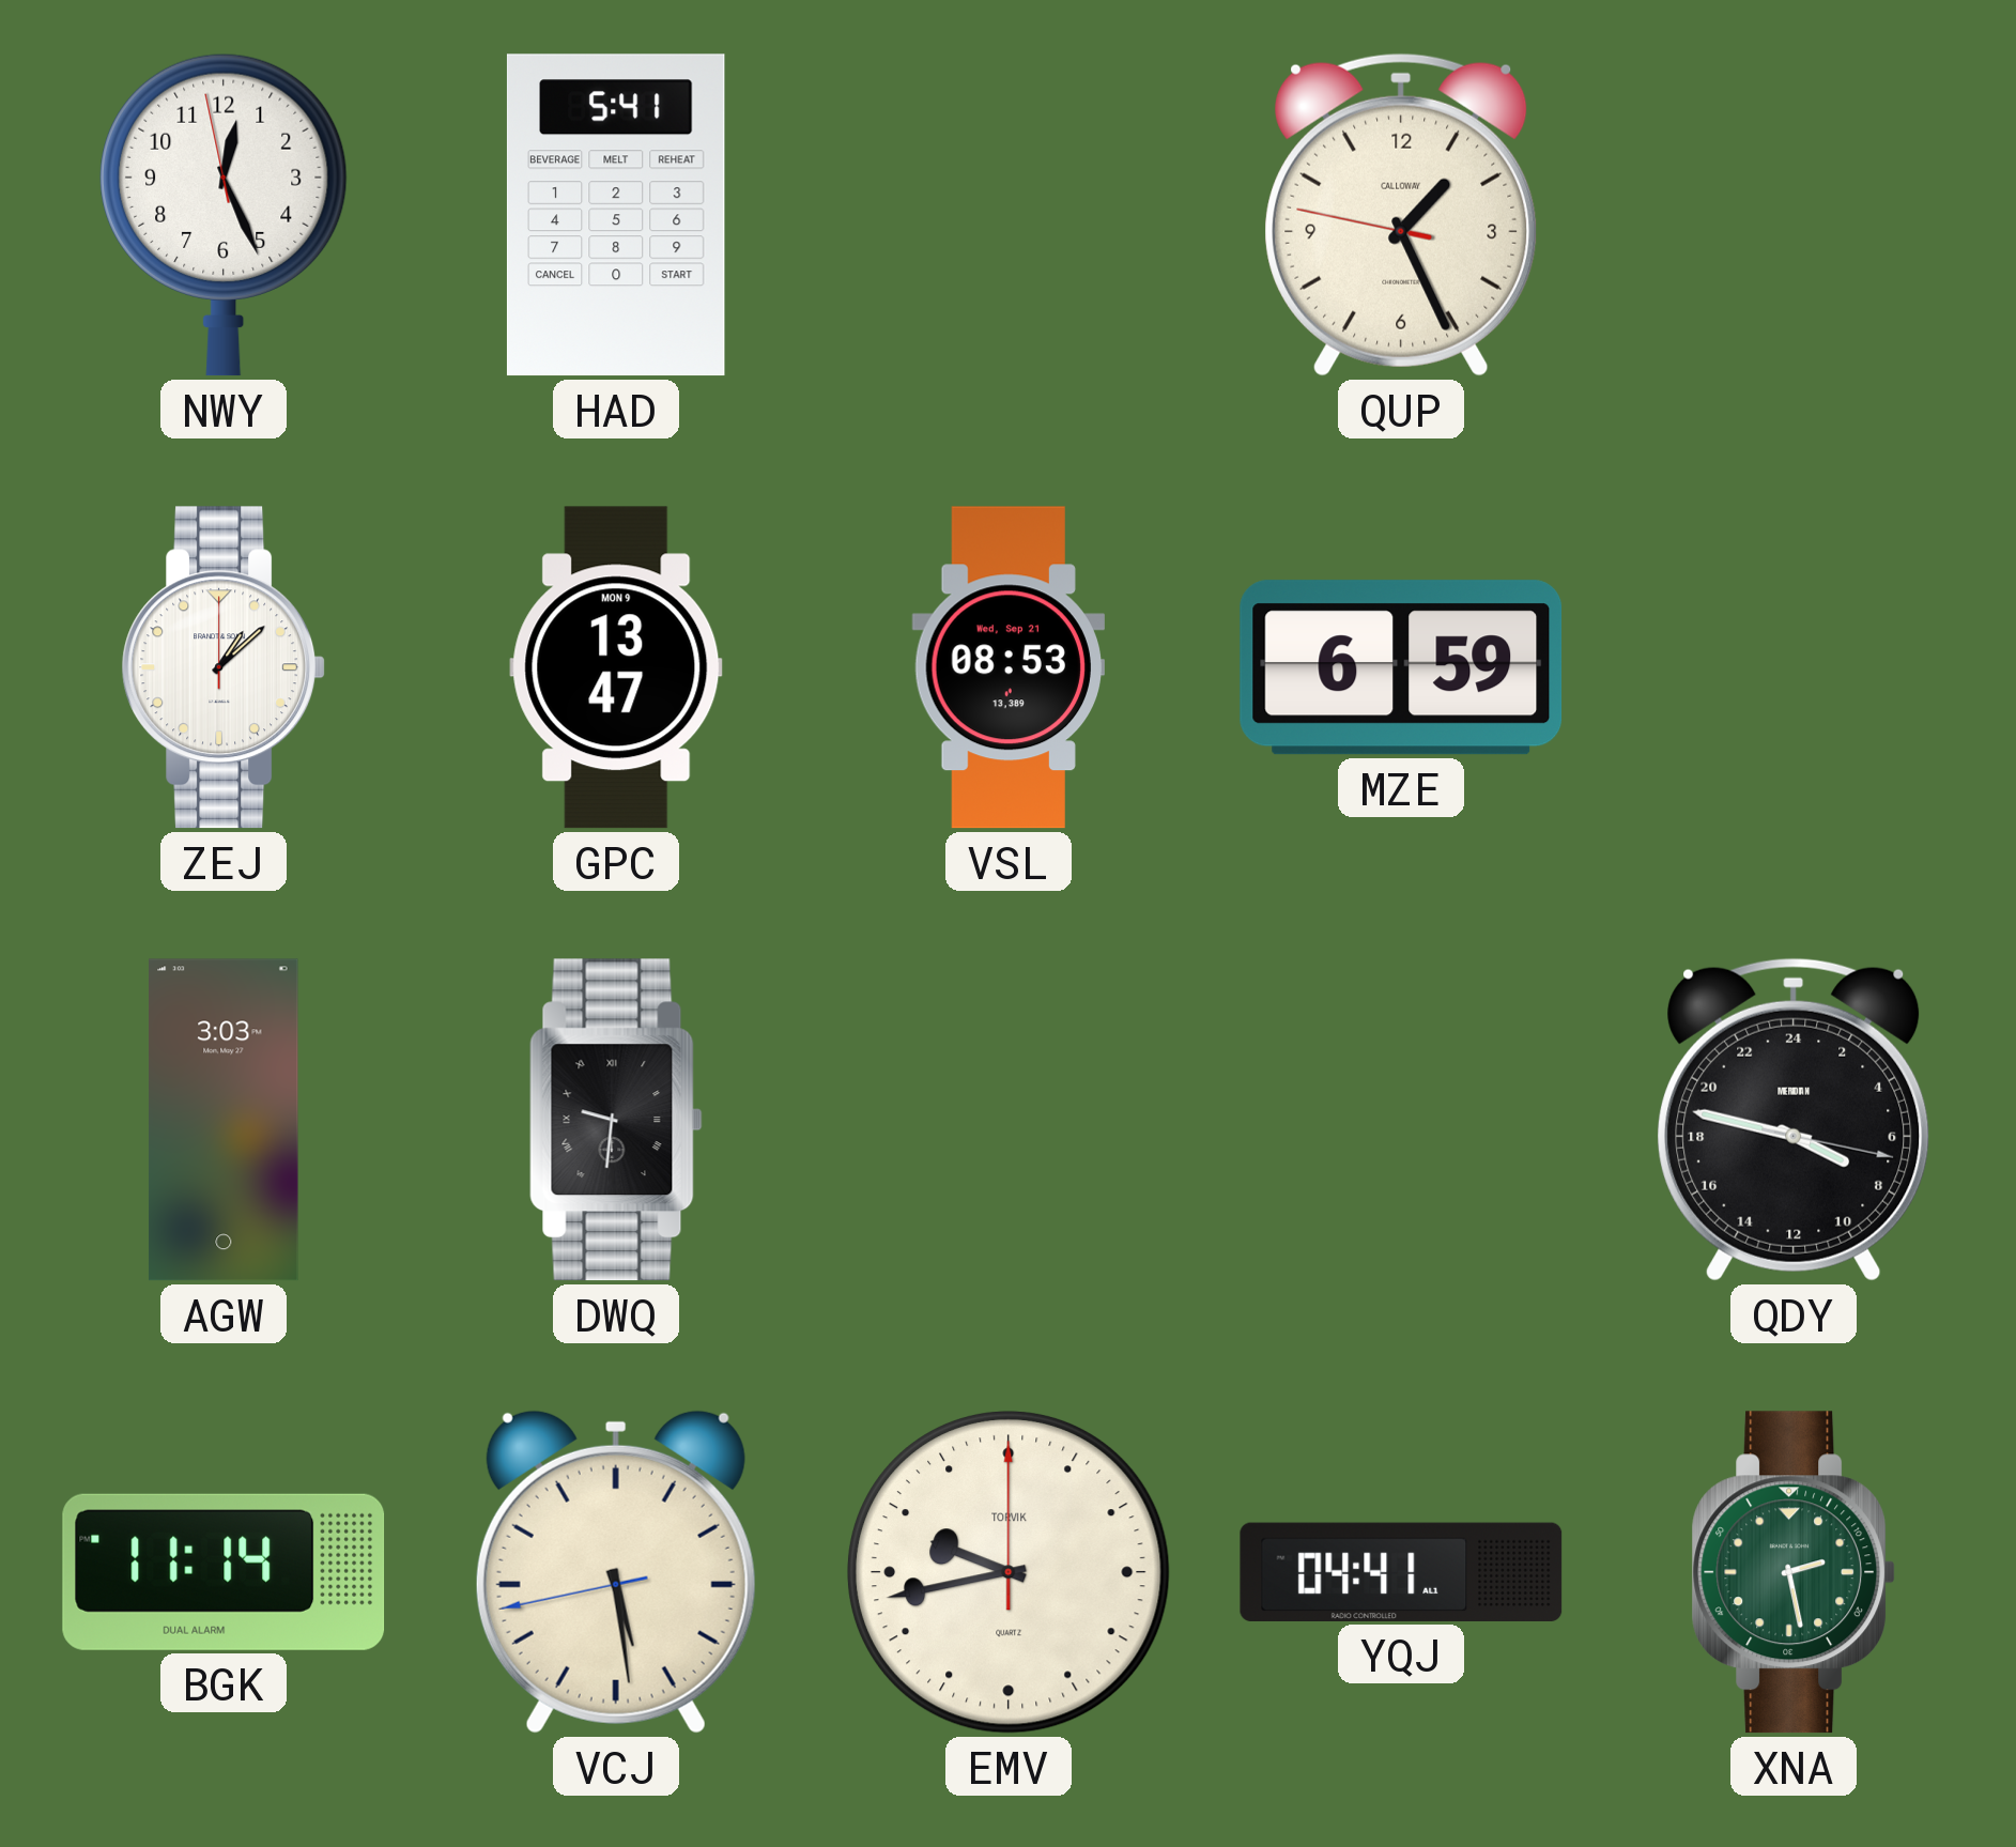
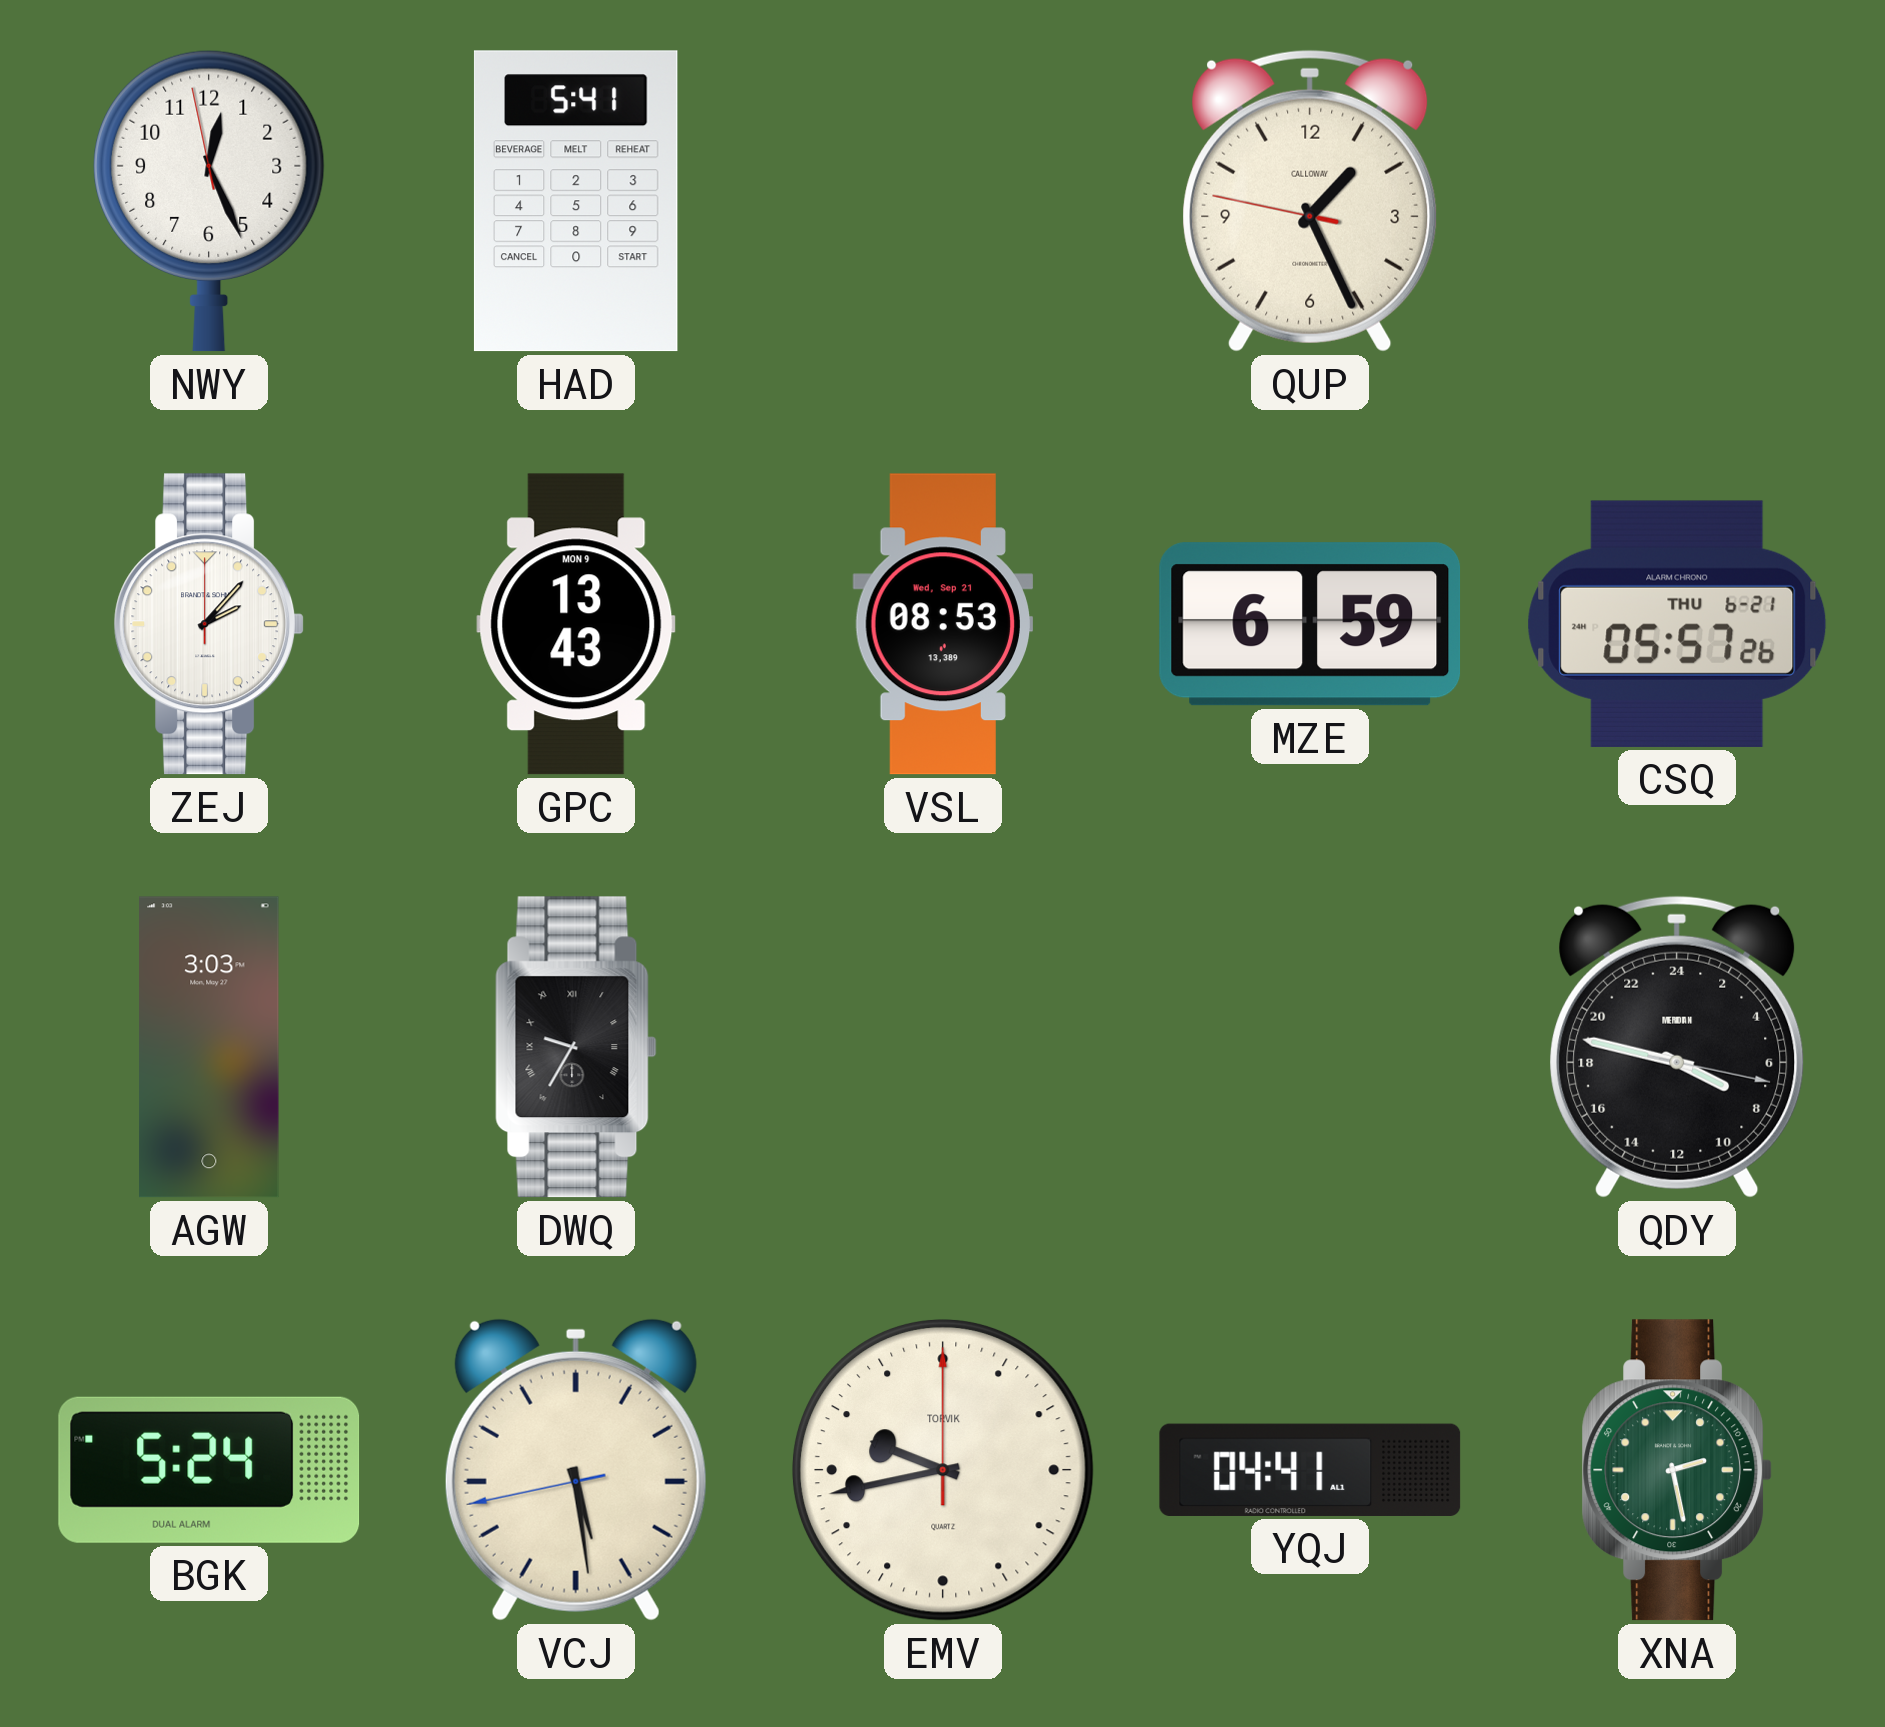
ZEJ: 1:08 -> 2:07 (208, 624)
GPC: 13:47 -> 13:43 (576, 624)
CSQ: none -> 05:57 (1677, 624)
DWQ: 9:31 -> 9:35 (576, 1047)
BGK: 11:14 -> 5:24 (209, 1470)
